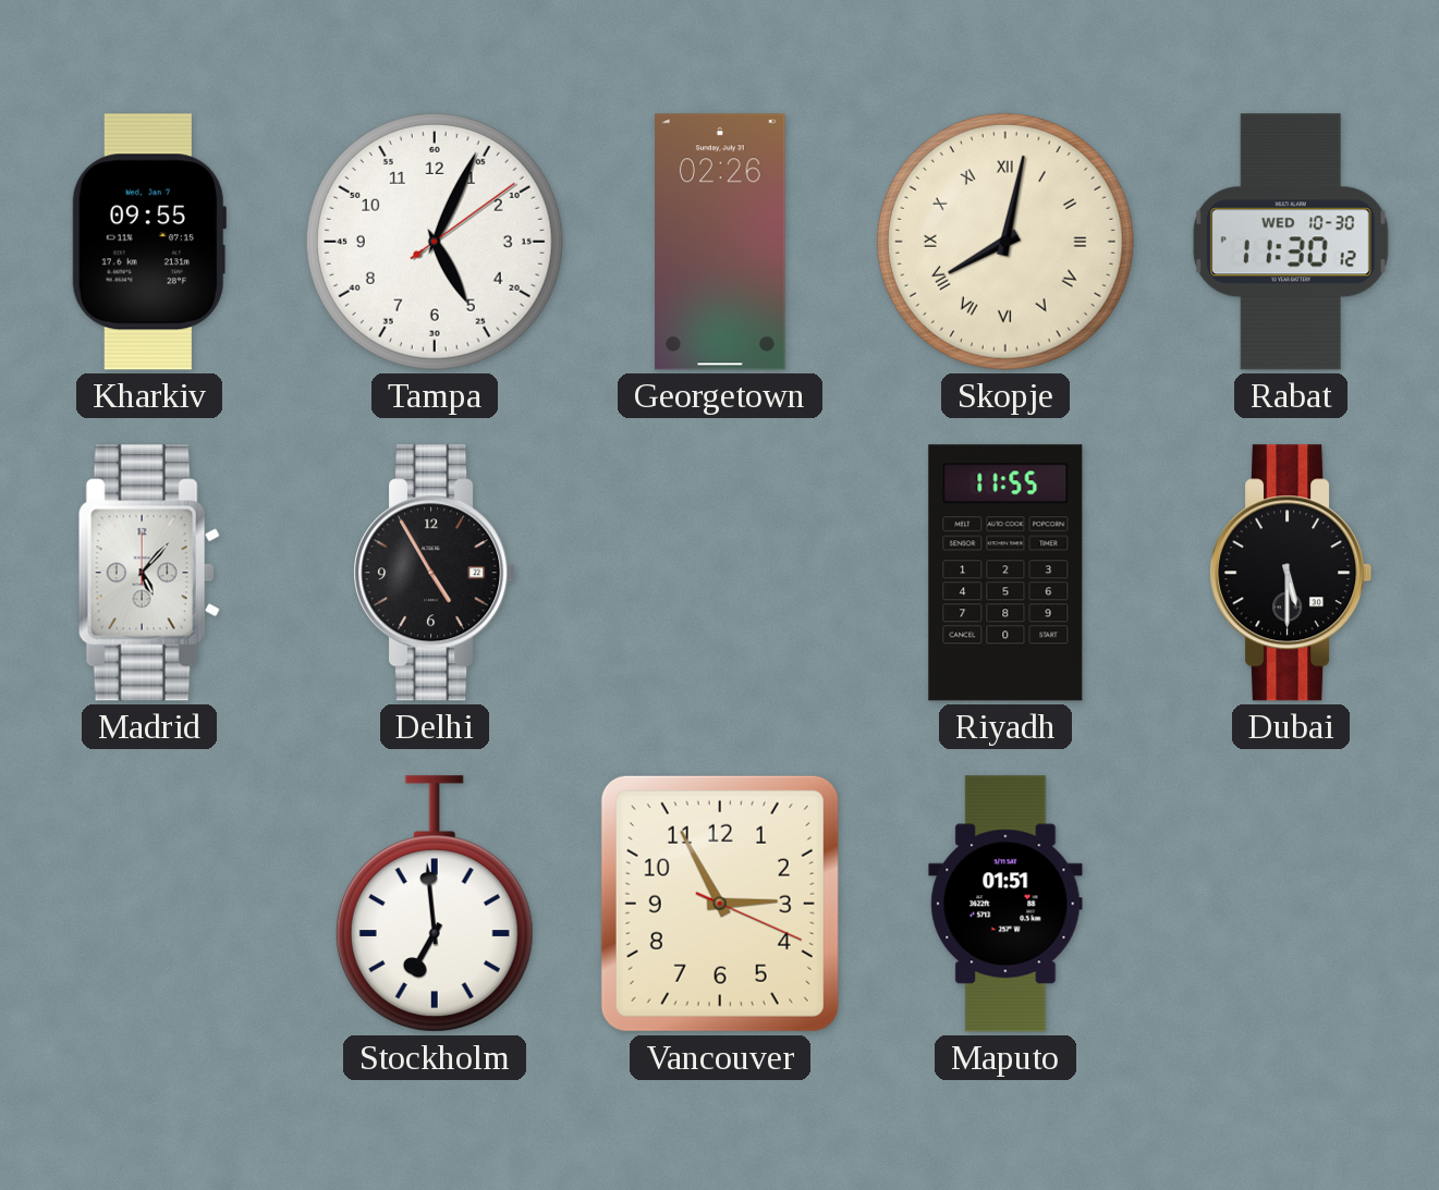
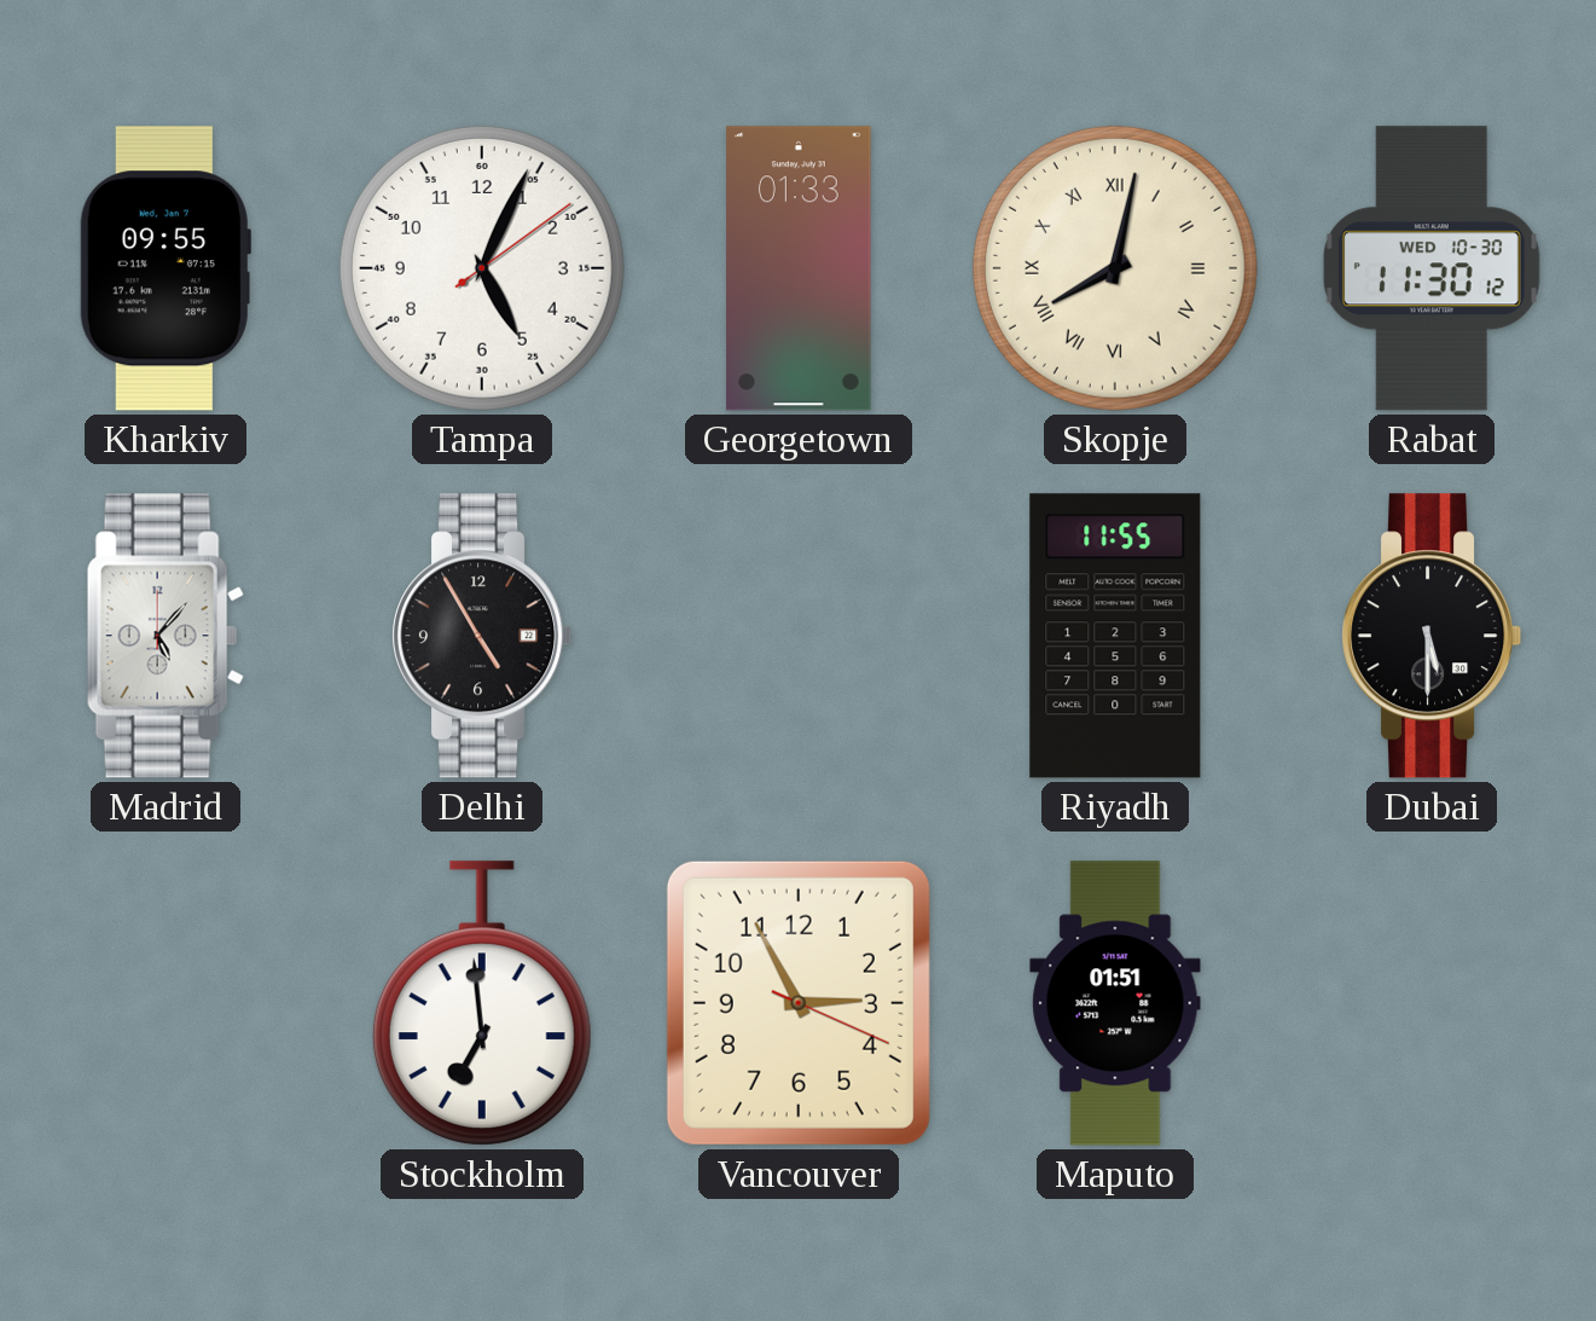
Georgetown: 02:26 -> 01:33 (799, 268)
